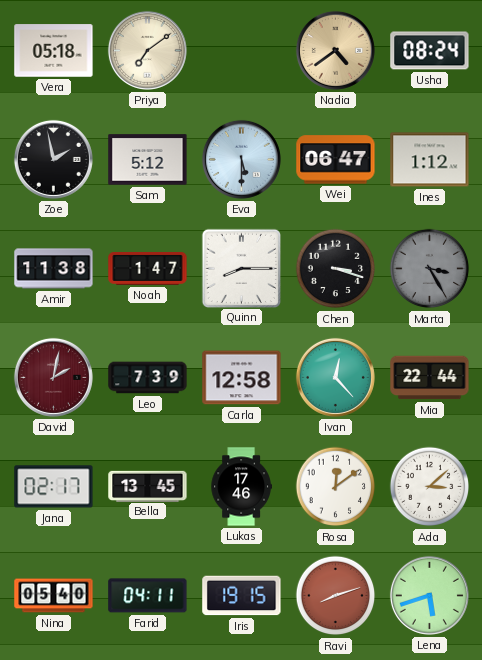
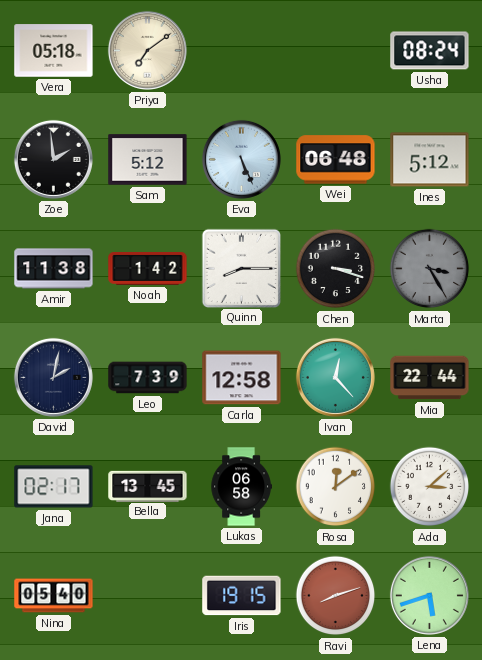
Nadia: 4:39 -> none (335, 50)
Zoe: 1:58 -> 1:59 (53, 159)
Eva: 5:30 -> 5:26 (241, 159)
Wei: 06:47 -> 06:48 (336, 160)
Ines: 1:12 -> 5:12 (430, 160)
Noah: 1:47 -> 1:42 (148, 269)
David dial: burgundy -> navy (53, 377)
Lukas: 17:46 -> 06:58 (241, 487)
Farid: 04:11 -> none (148, 596)
